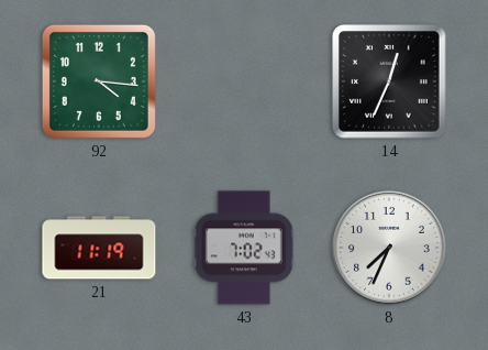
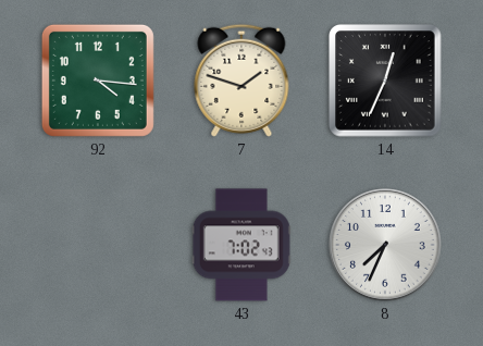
7: none -> 1:48 (242, 81)
21: 11:19 -> none (99, 248)
